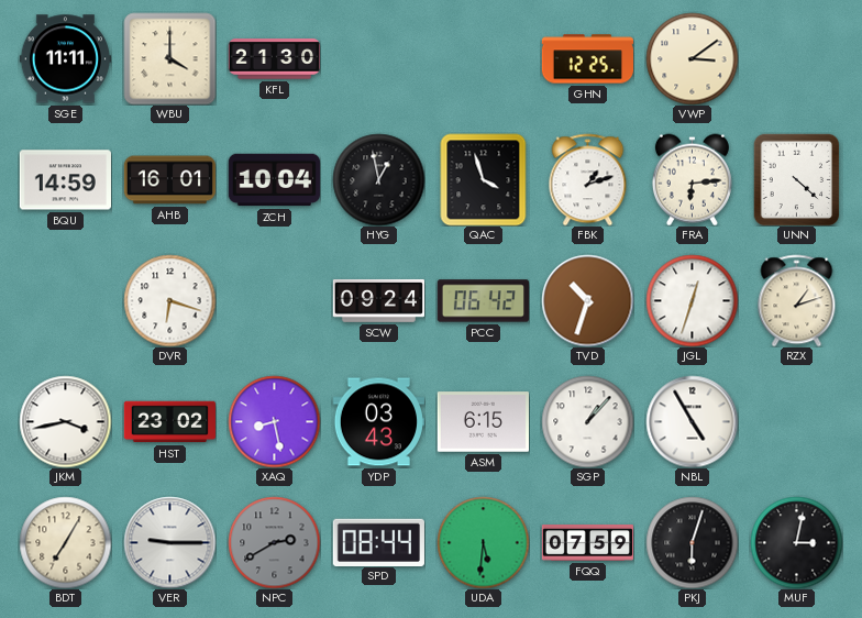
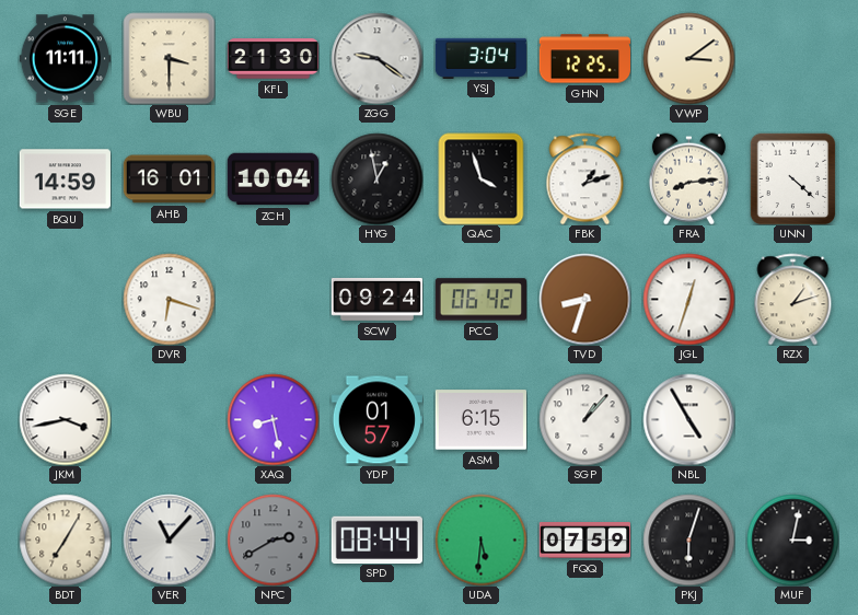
WBU: 4:00 -> 3:30 (169, 58)
ZGG: none -> 9:21 (376, 58)
YSJ: none -> 3:04 (480, 58)
FRA: 6:14 -> 8:14 (688, 178)
TVD: 10:33 -> 8:33 (584, 299)
HST: 23:02 -> none (169, 422)
YDP: 03:43 -> 01:57 (376, 420)
VER: 9:15 -> 11:07 (169, 539)
